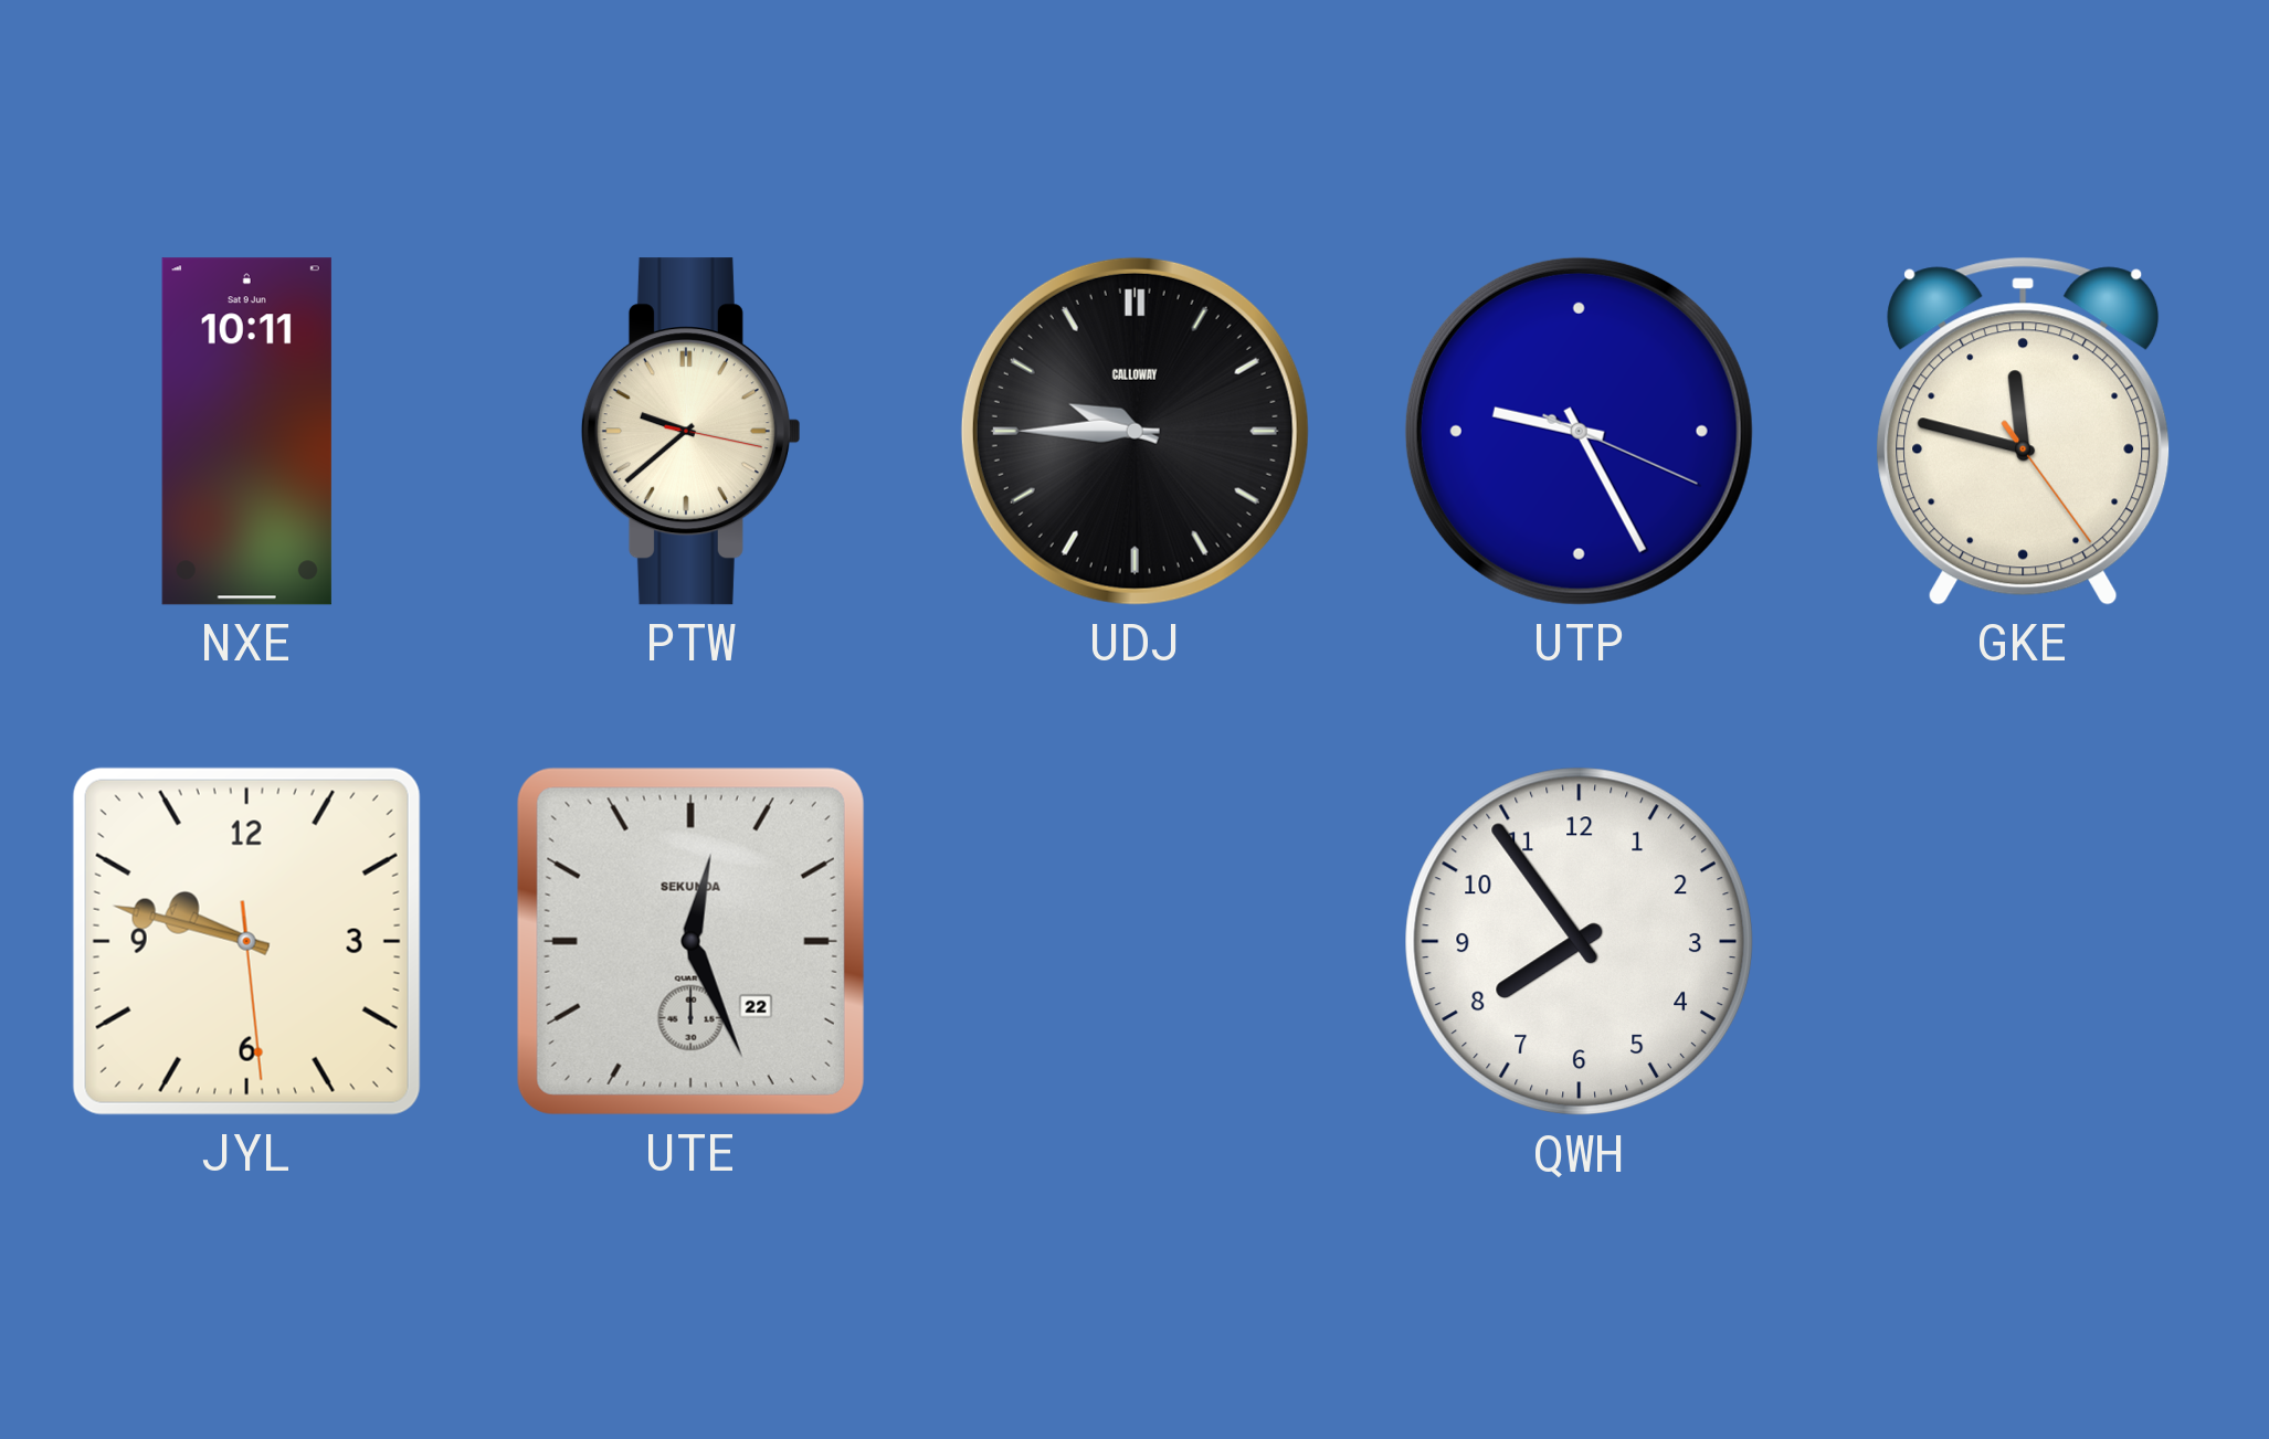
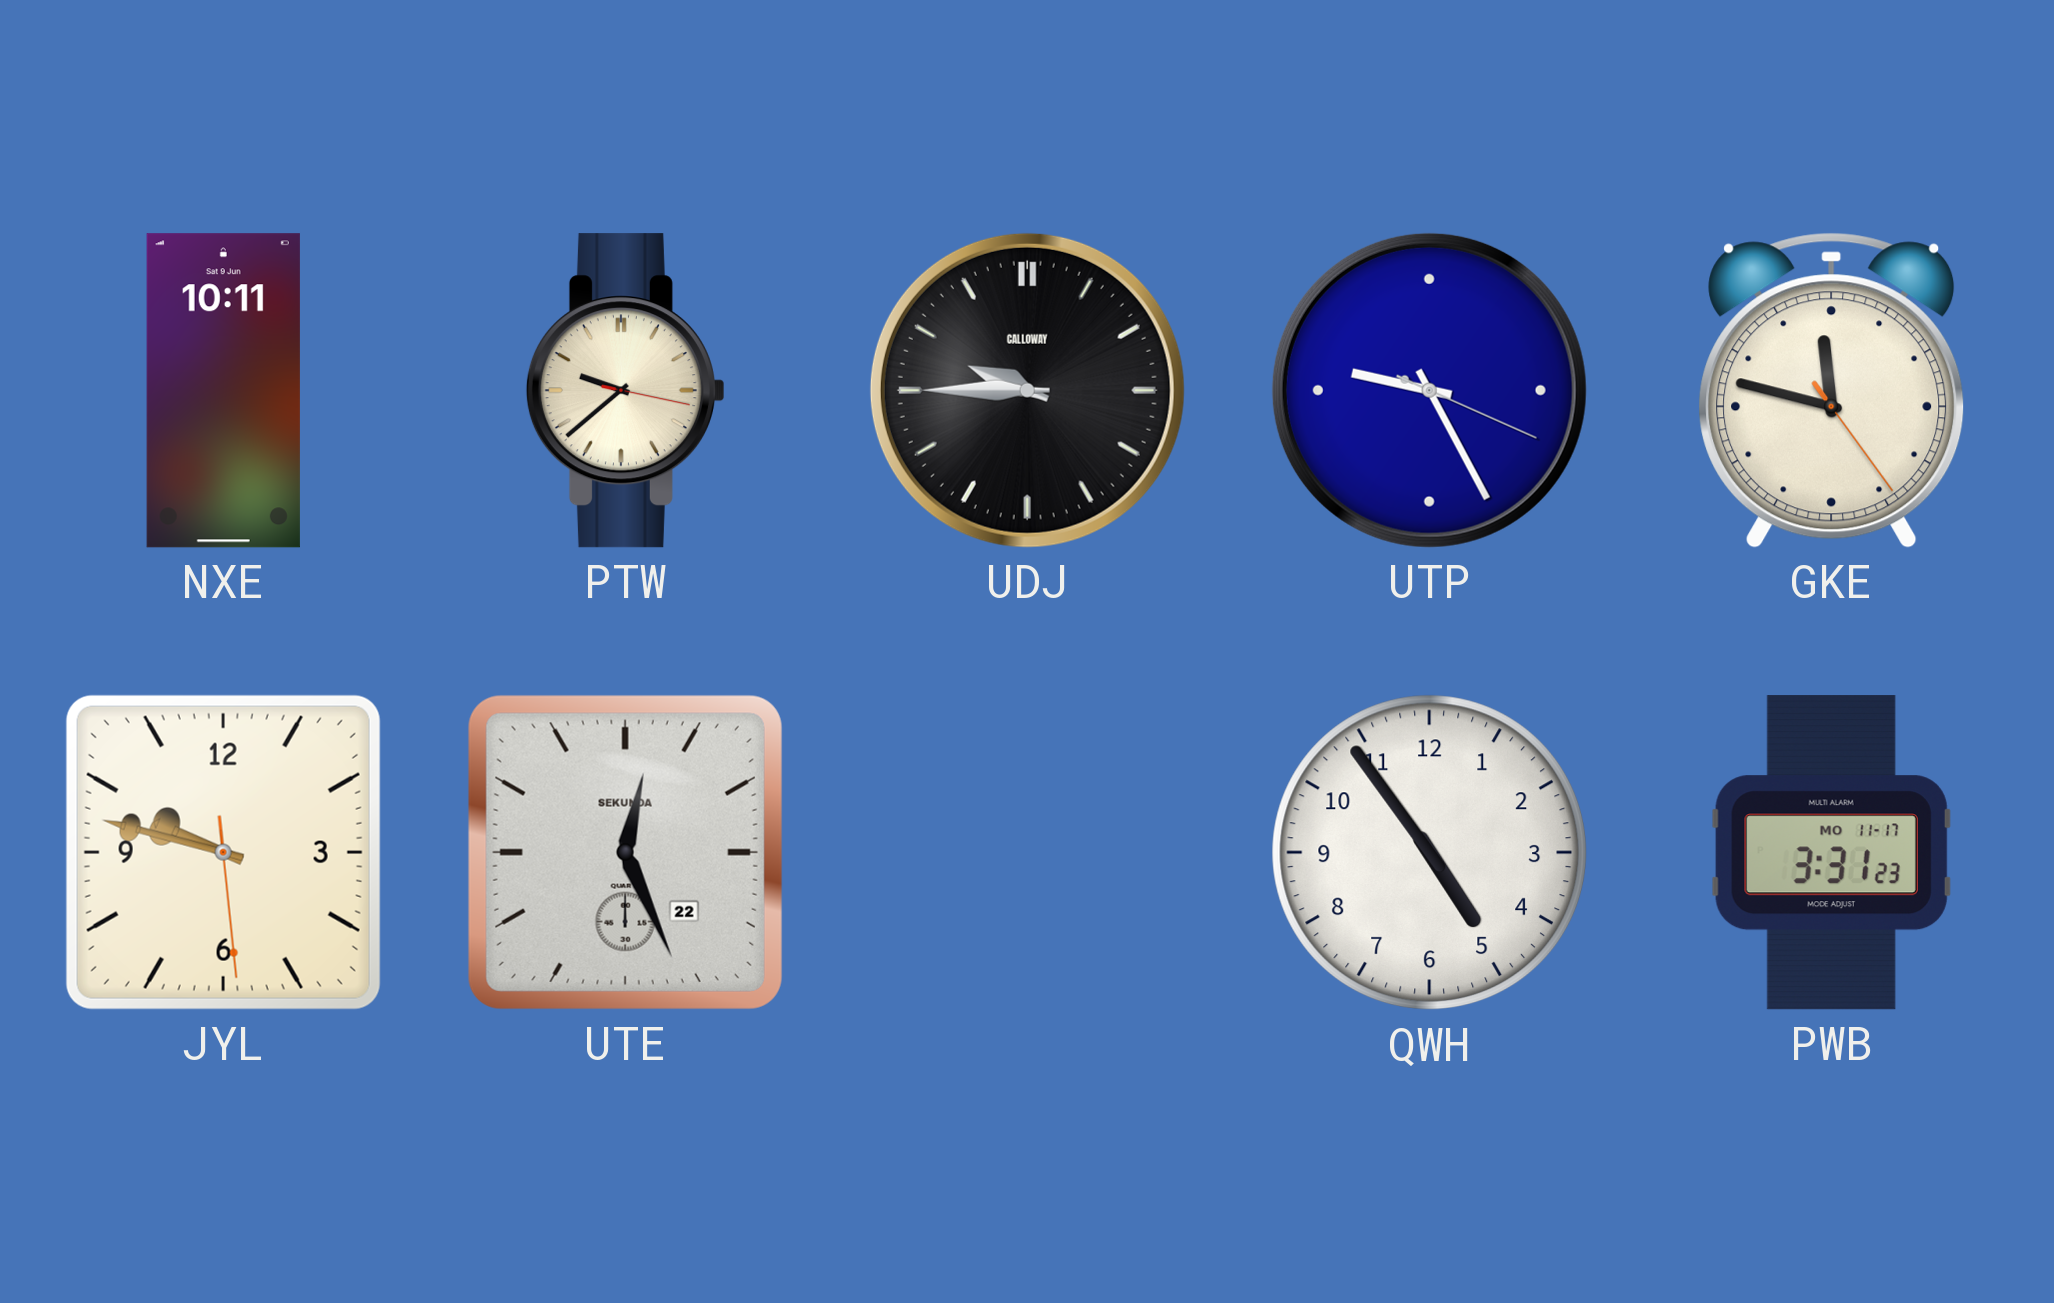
QWH: 7:54 -> 4:54 (1430, 853)
PWB: none -> 3:31 (1831, 853)
